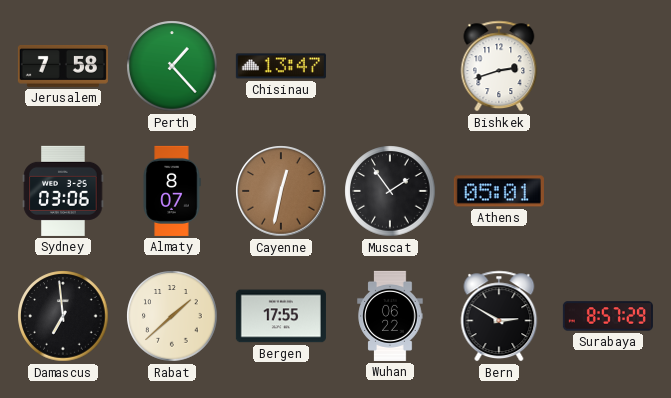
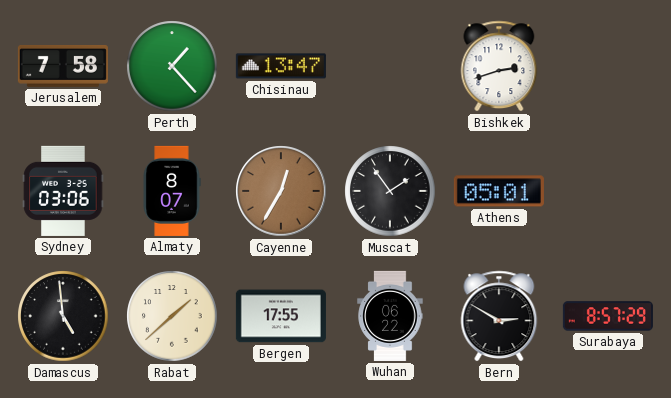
Cayenne: 12:32 -> 12:35 (281, 191)
Damascus: 6:59 -> 4:59 (63, 316)
